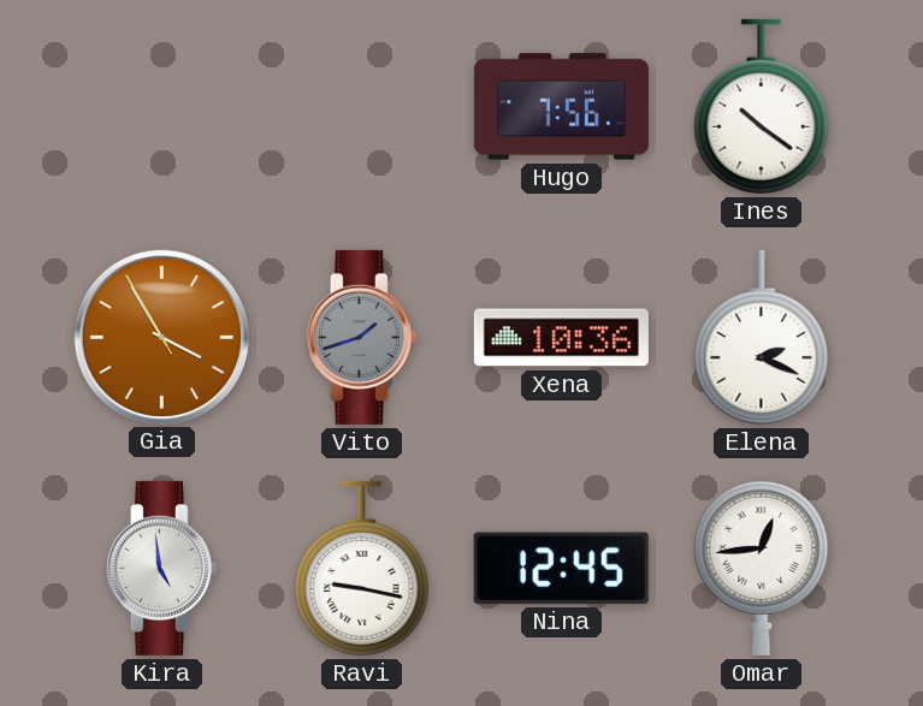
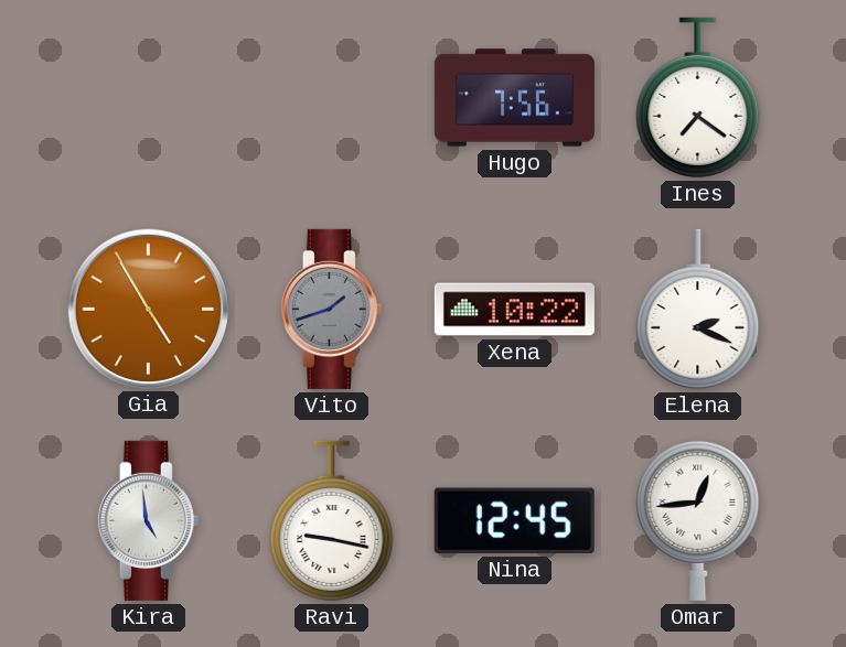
Ines: 10:21 -> 7:21 (698, 97)
Gia: 3:54 -> 4:54 (148, 309)
Xena: 10:36 -> 10:22 (514, 310)
